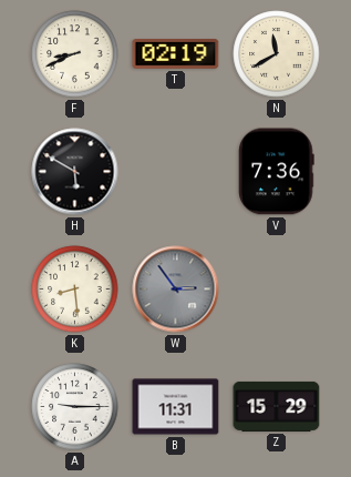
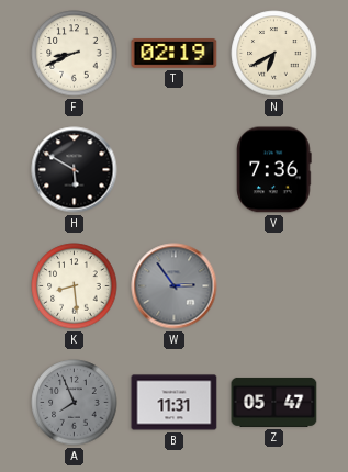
N: 11:40 -> 6:40 (274, 54)
A: 9:15 -> 7:56 (75, 403)
A dial: white -> grey (75, 403)
Z: 15:29 -> 05:47 (274, 402)
